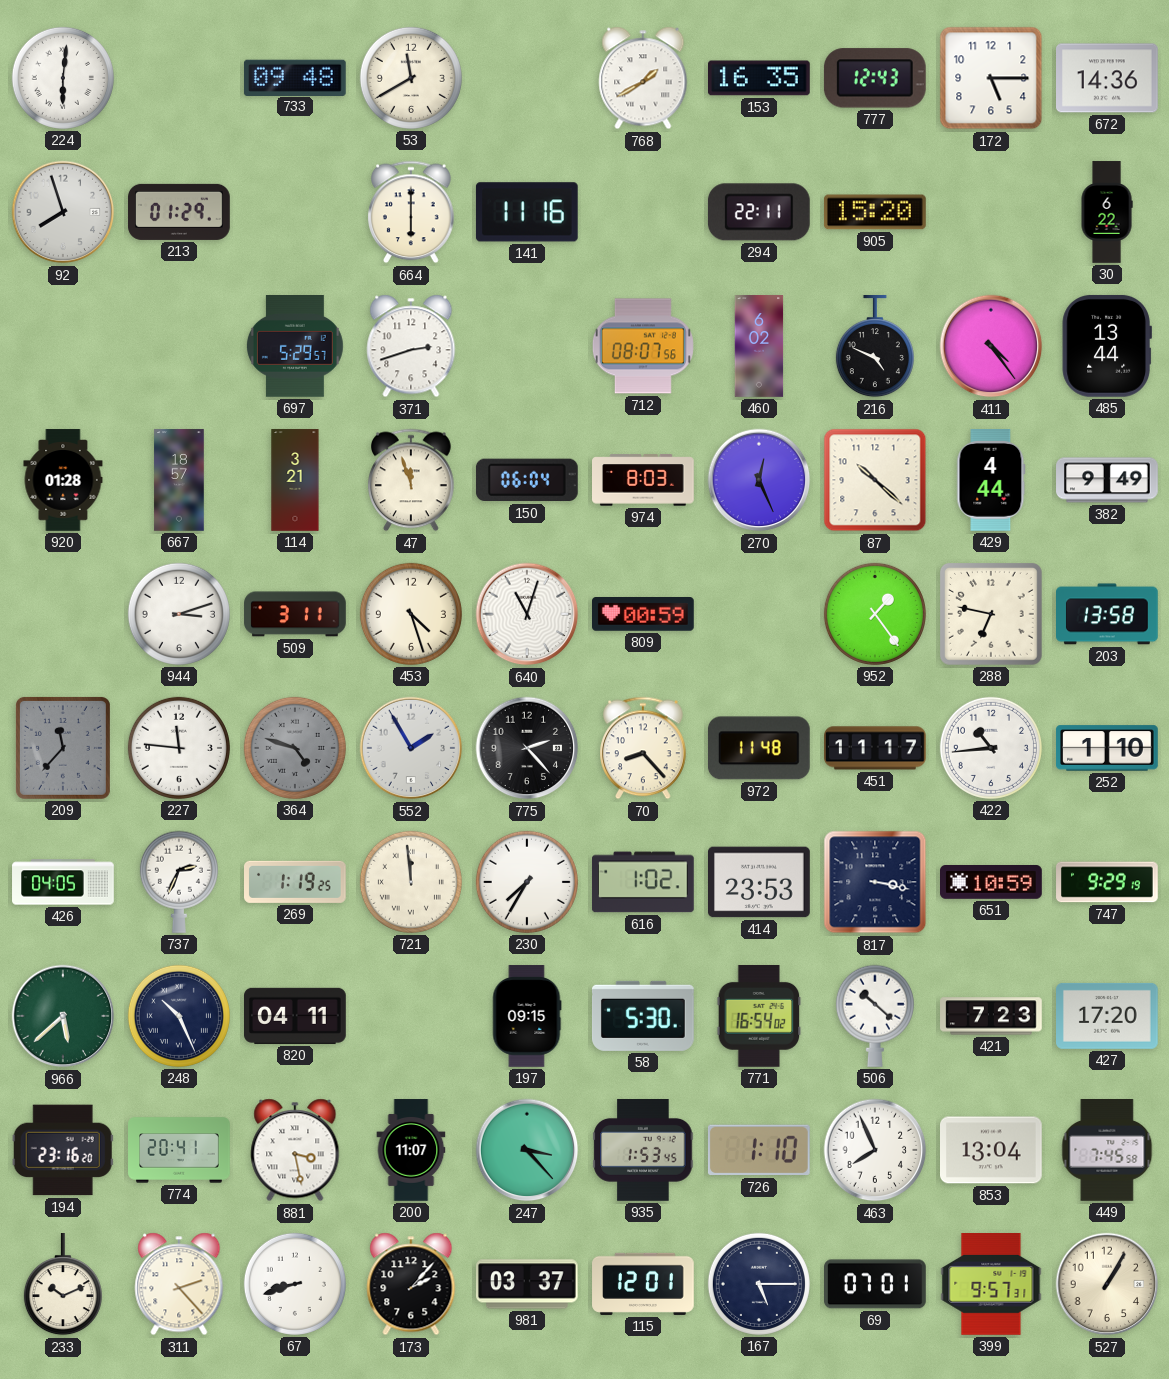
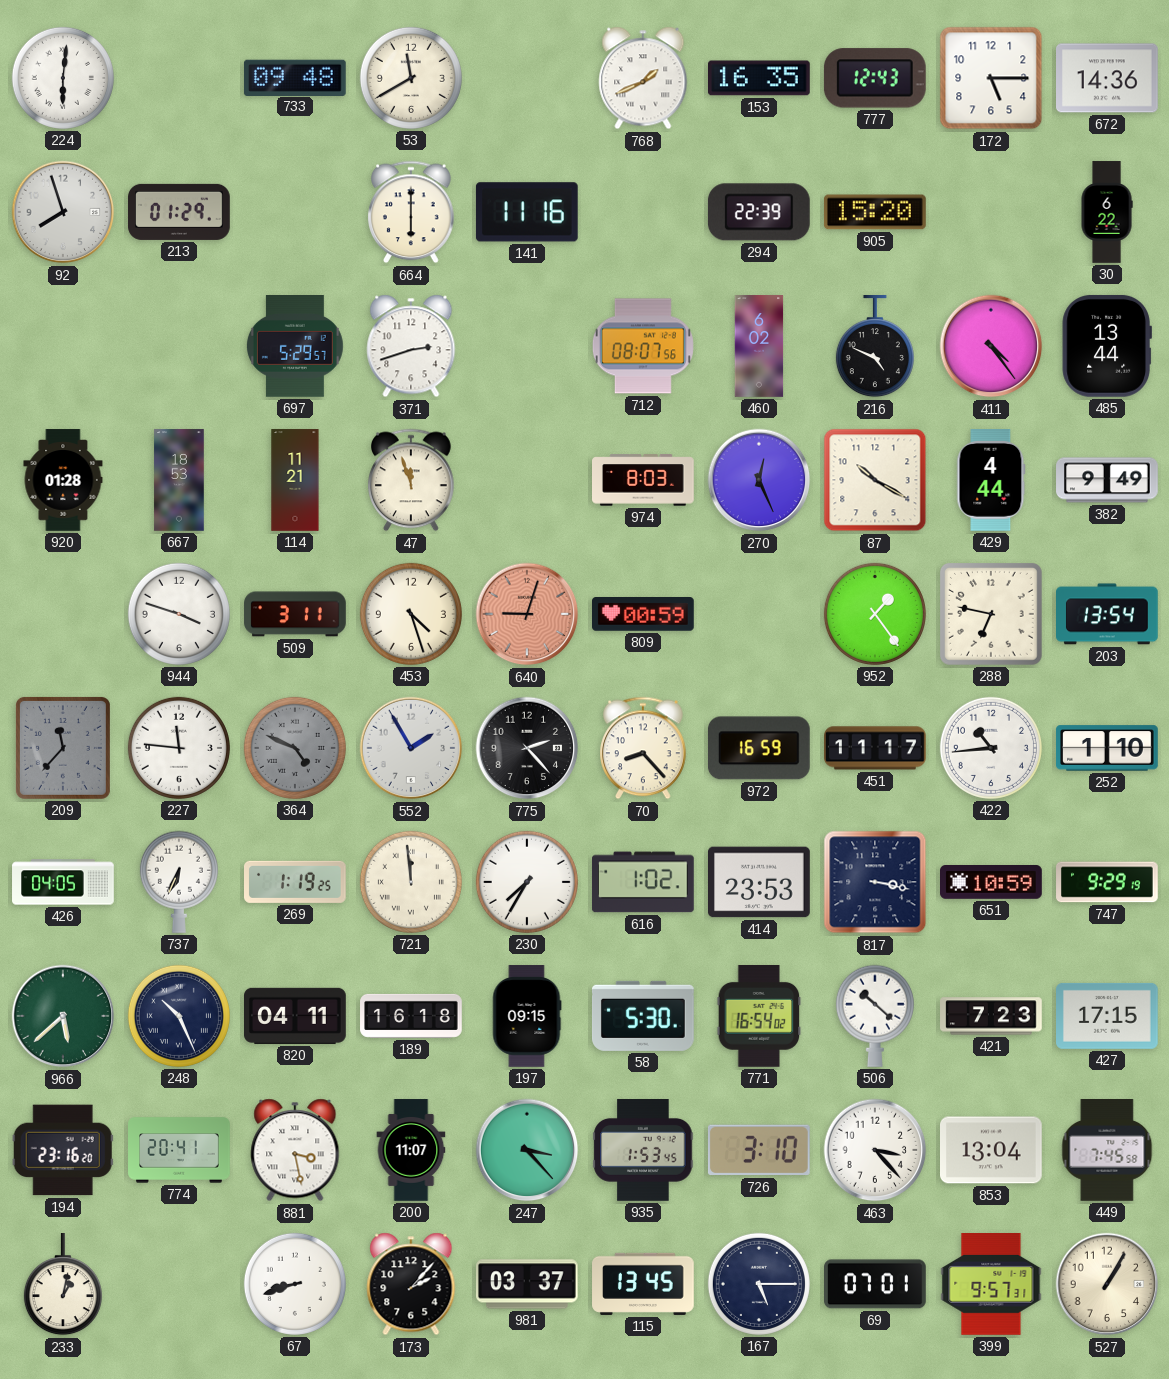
768: 1:40 -> 1:41 (643, 78)
294: 22:11 -> 22:39 (759, 212)
667: 18:57 -> 18:53 (179, 480)
114: 3:21 -> 11:21 (295, 480)
150: 06:04 -> none (527, 480)
87: 10:22 -> 10:20 (875, 480)
944: 3:12 -> 3:48 (179, 614)
640: 11:03 -> 9:03 (527, 614)
640 dial: white -> salmon (527, 614)
203: 13:58 -> 13:54 (1108, 614)
364: 4:48 -> 4:49 (295, 748)
972: 11:48 -> 16:59 (759, 748)
737: 2:34 -> 6:34 (179, 882)
189: none -> 16:18 (411, 1016)
427: 17:20 -> 17:15 (1108, 1016)
726: 1:10 -> 3:10 (759, 1150)
463: 7:56 -> 3:23 (875, 1150)
233: 10:11 -> 1:02 (63, 1285)
311: 2:23 -> none (179, 1284)
115: 12:01 -> 13:45 (643, 1284)
